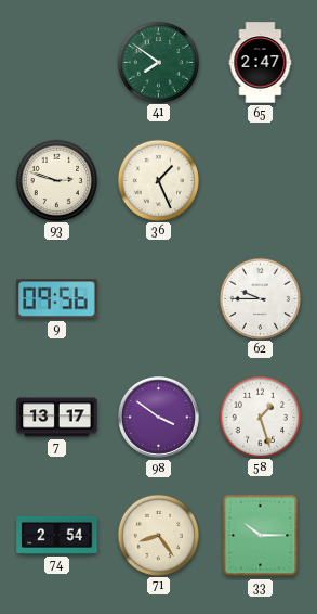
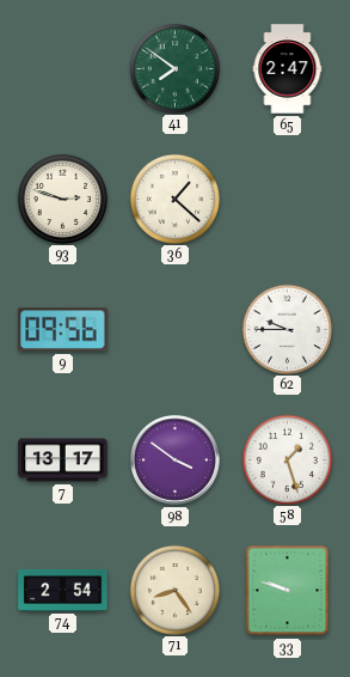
36: 1:26 -> 1:22 (174, 199)
33: 10:15 -> 9:48 (288, 591)
